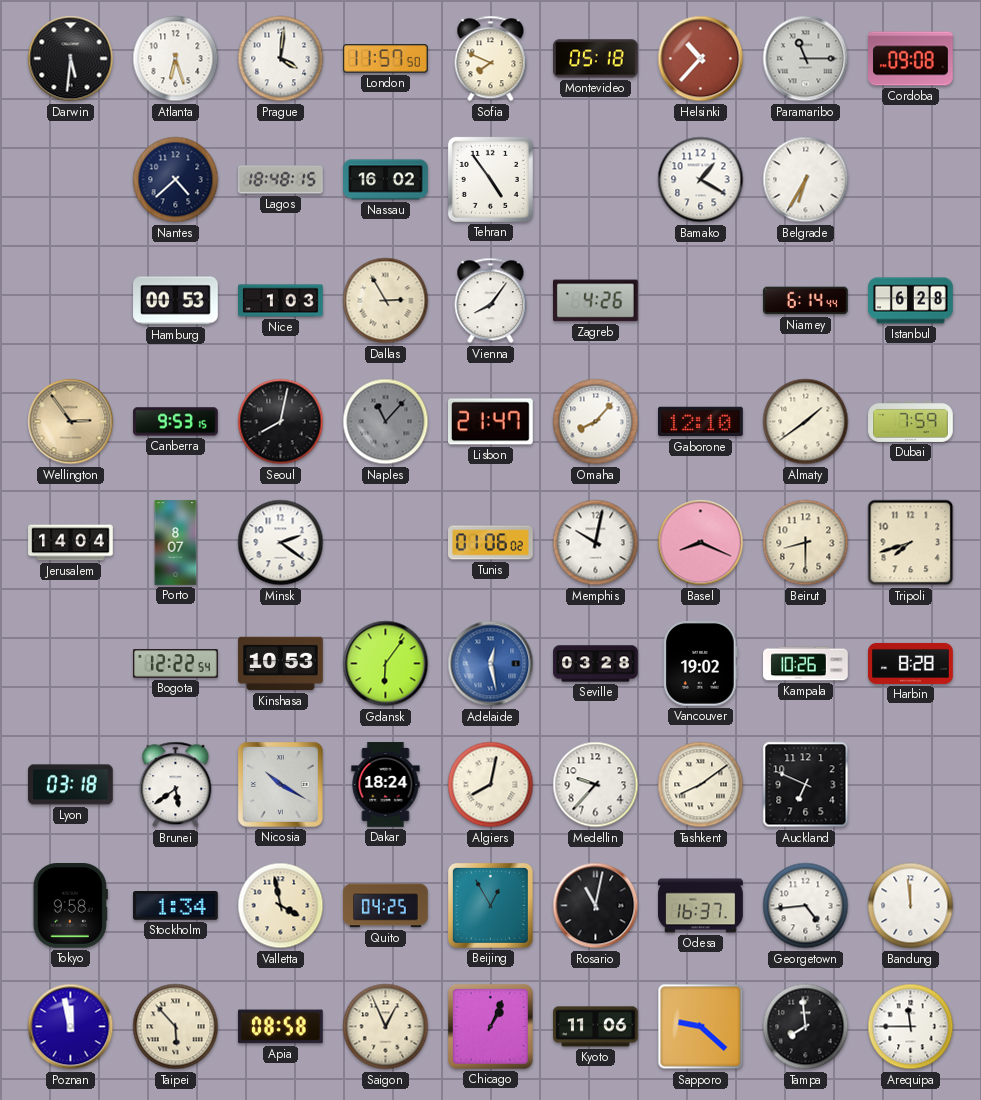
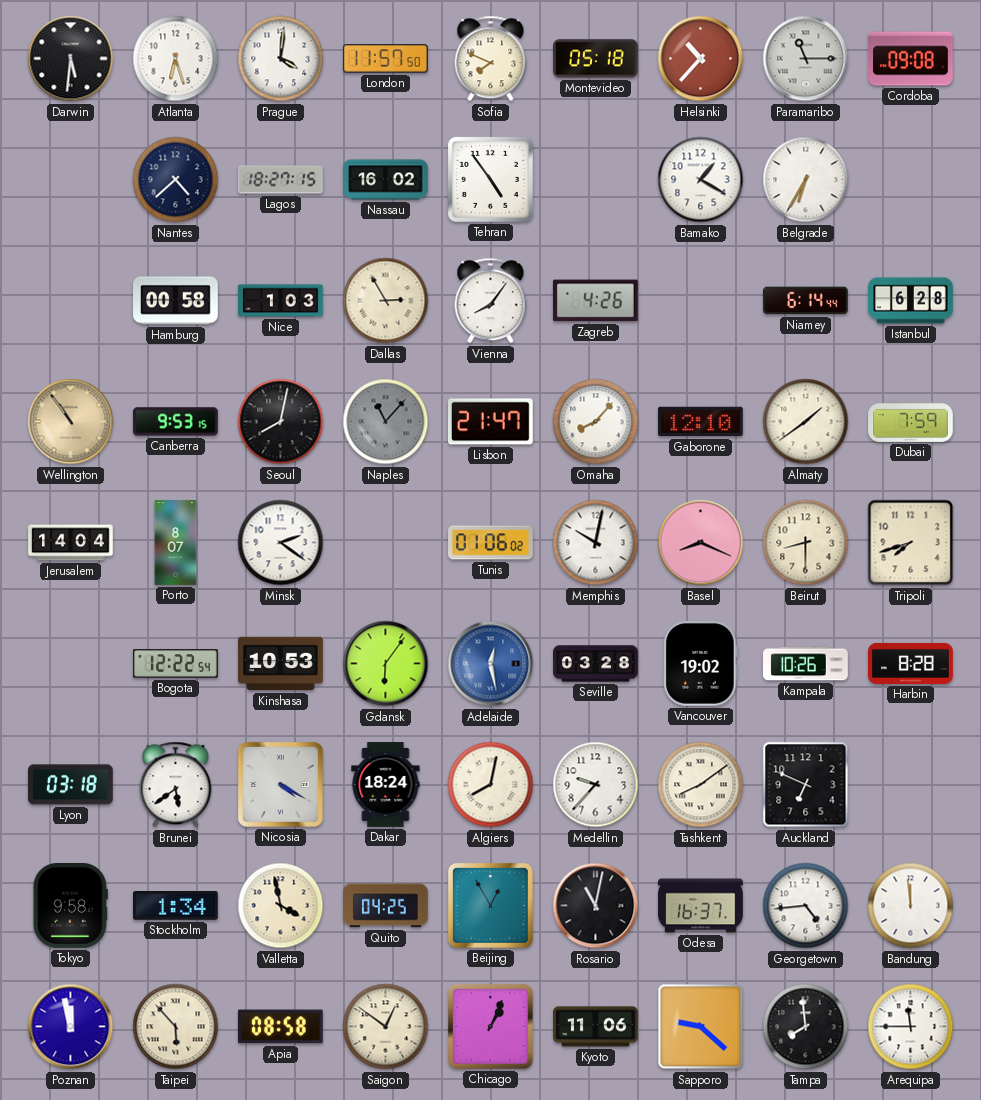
Lagos: 18:48 -> 18:27 (281, 180)
Hamburg: 00:53 -> 00:58 (176, 301)
Wellington: 2:54 -> 10:54 (71, 422)
Nicosia: 10:20 -> 4:20 (280, 784)
Saigon: 12:56 -> 12:51 (386, 1027)
